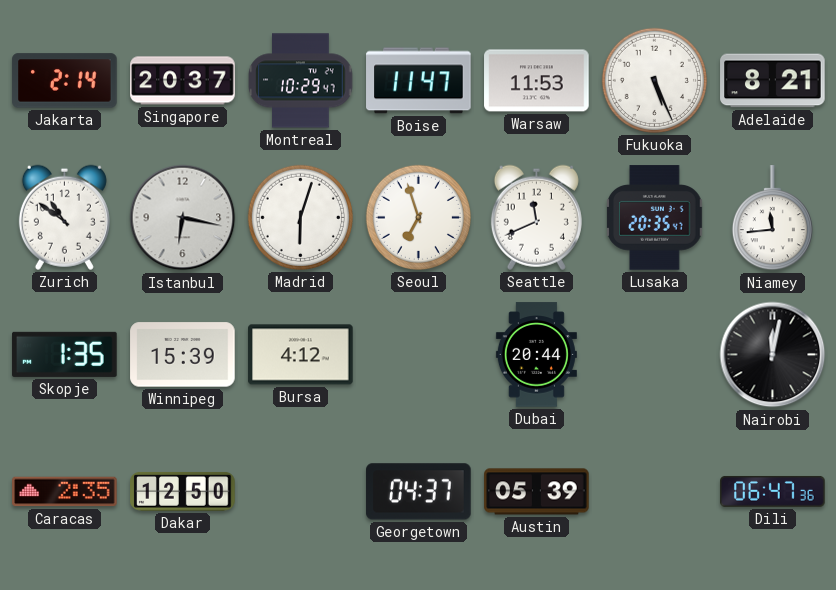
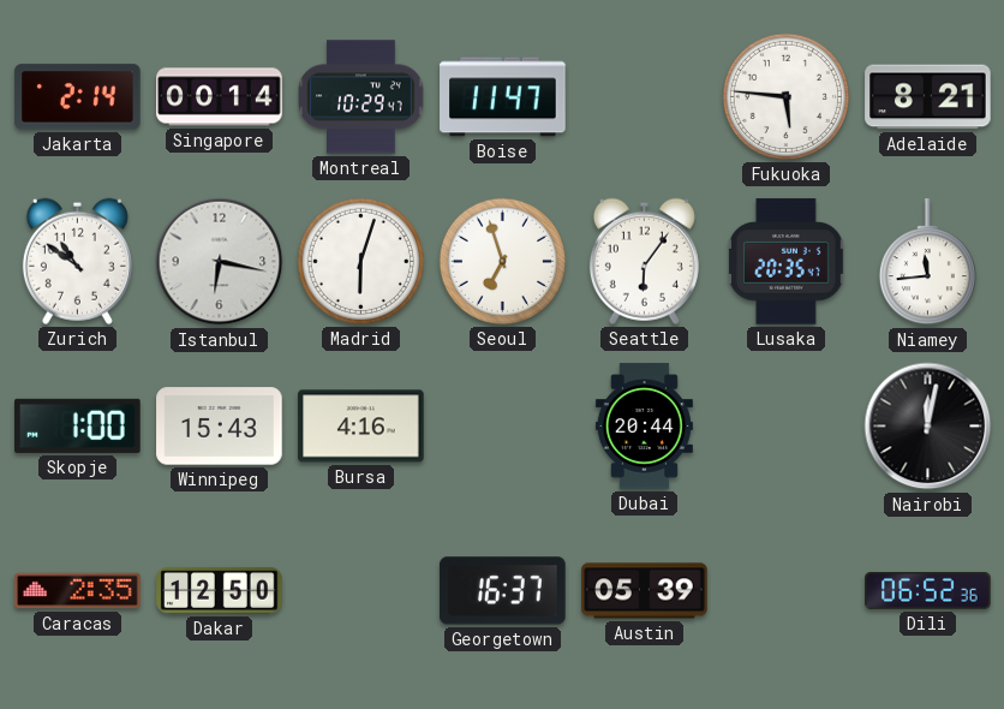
Singapore: 20:37 -> 00:14 (220, 97)
Warsaw: 11:53 -> none (537, 81)
Fukuoka: 5:26 -> 5:46 (785, 96)
Seattle: 11:41 -> 6:06 (644, 261)
Skopje: 1:35 -> 1:00 (78, 425)
Winnipeg: 15:39 -> 15:43 (220, 427)
Bursa: 4:12 -> 4:16 (361, 427)
Georgetown: 04:37 -> 16:37 (503, 591)
Dili: 06:47 -> 06:52 (928, 590)
